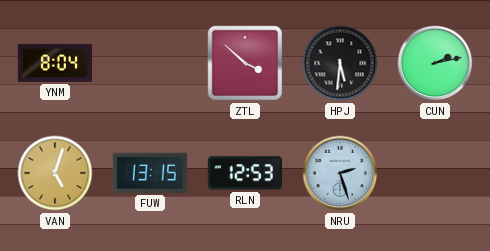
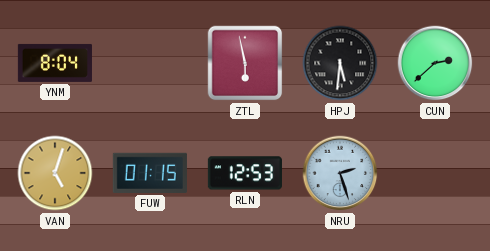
ZTL: 3:52 -> 5:58 (245, 63)
CUN: 2:13 -> 2:38 (435, 63)
FUW: 13:15 -> 01:15 (150, 173)
